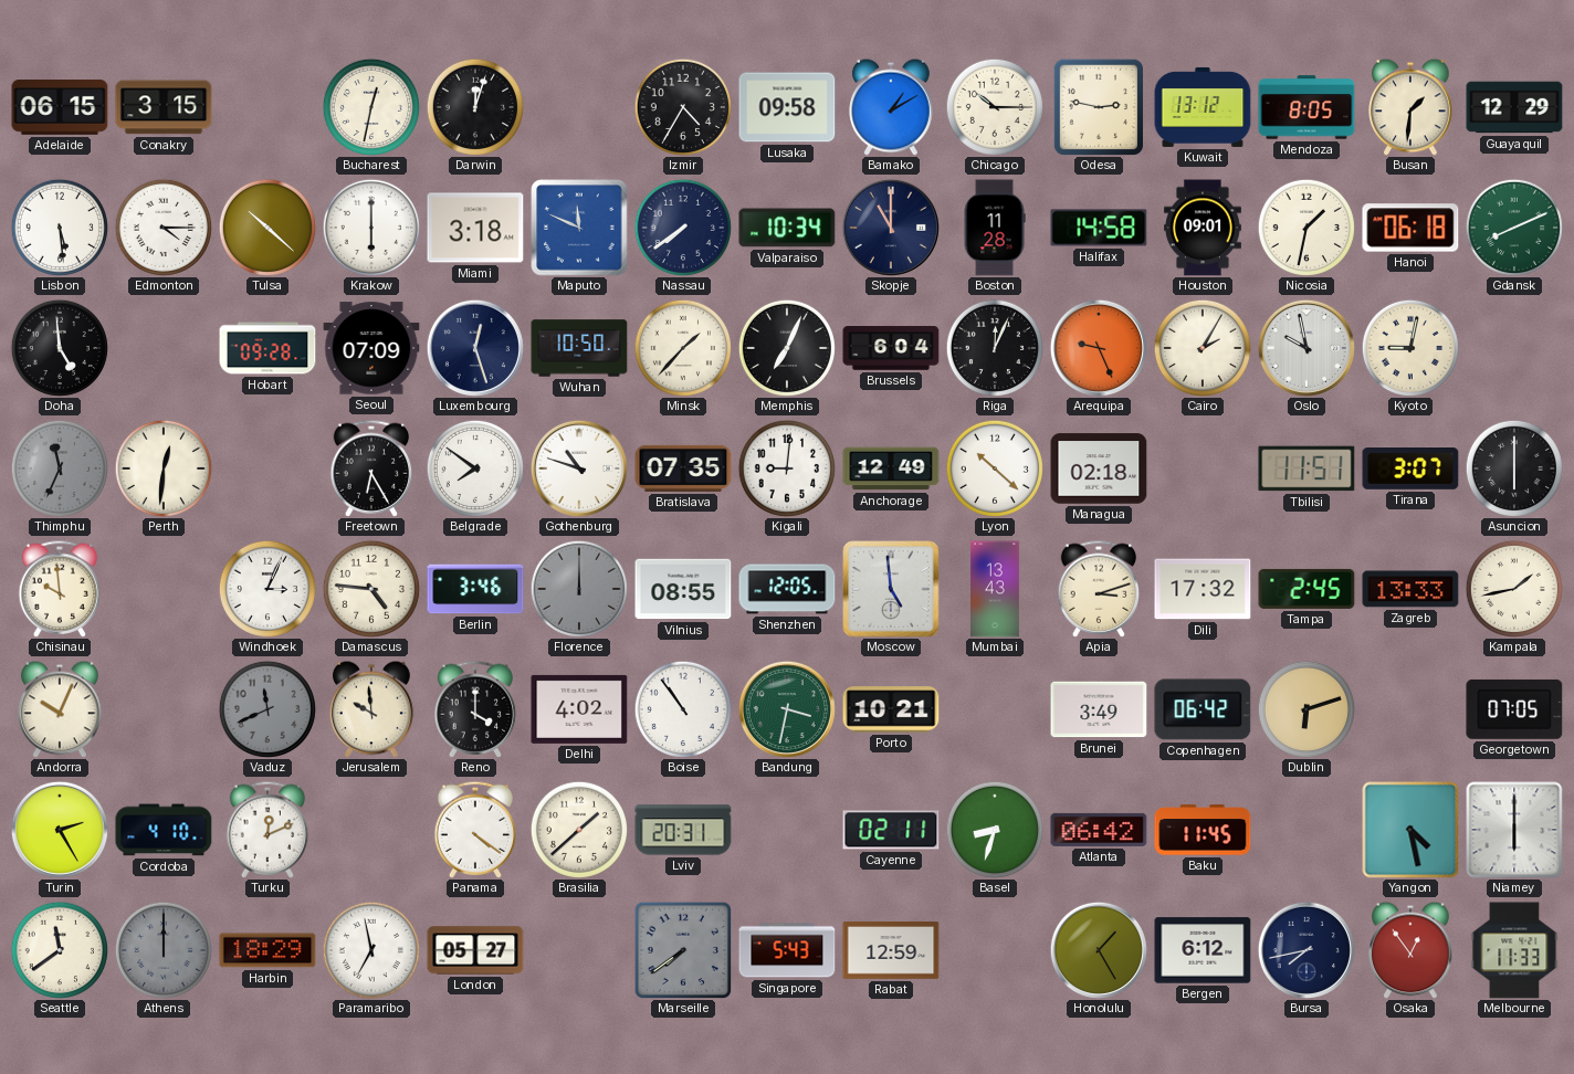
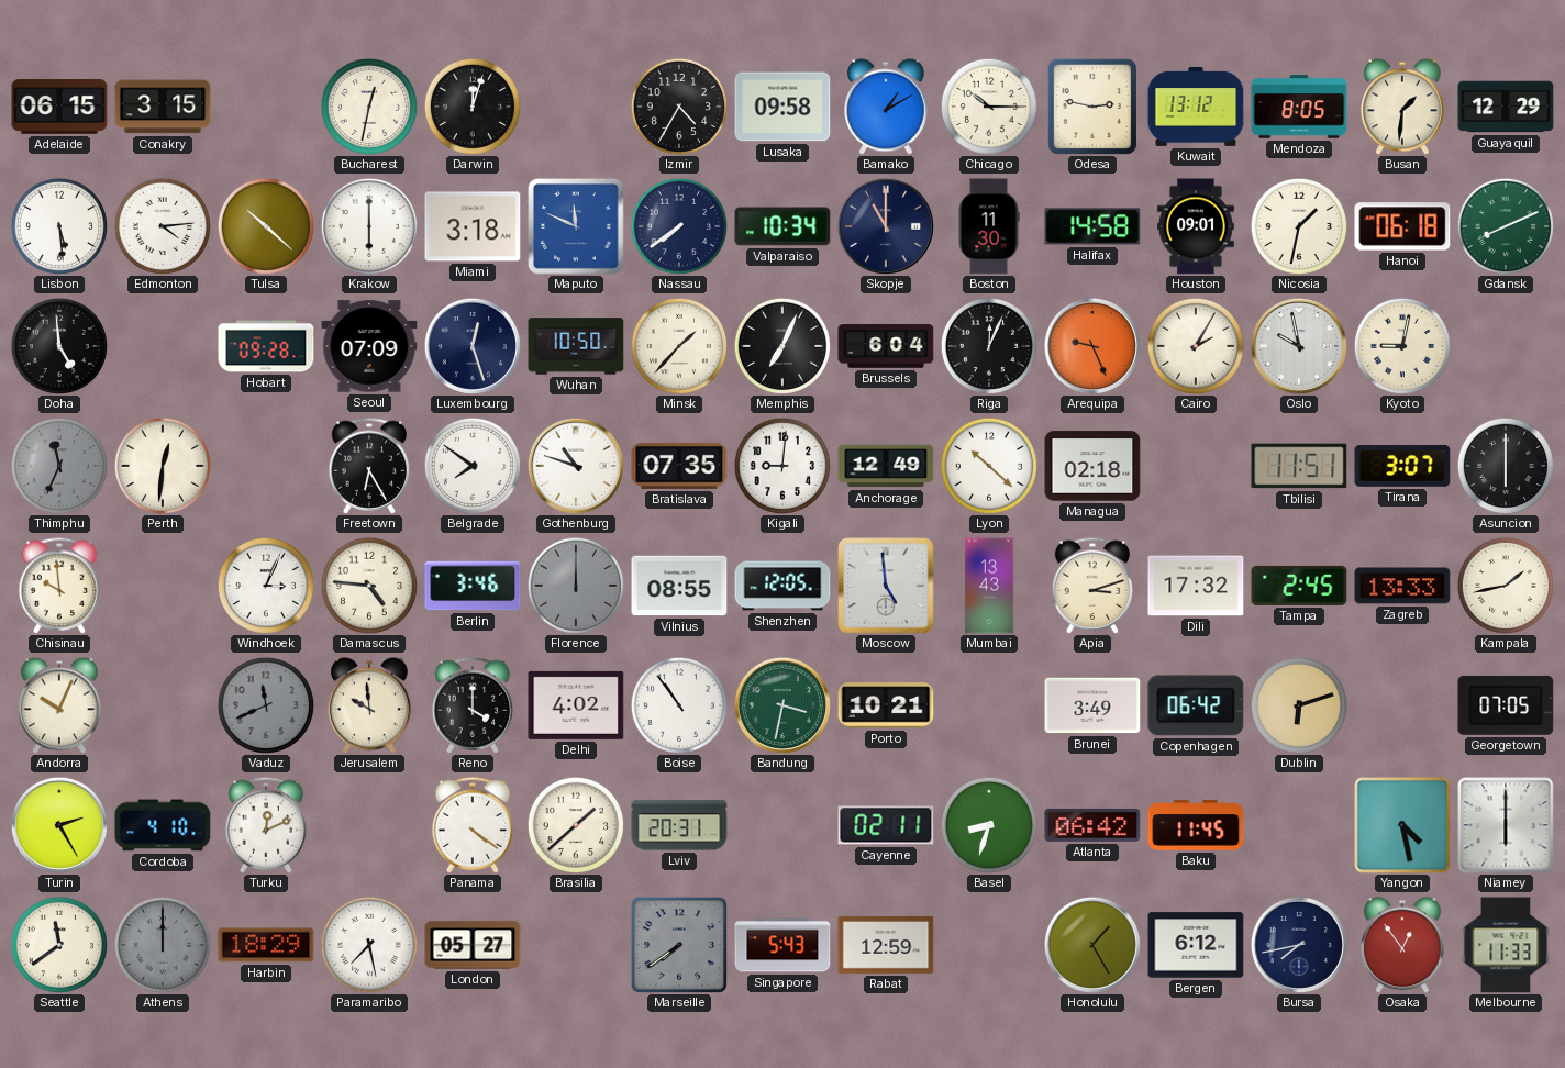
Edmonton: 4:15 -> 4:14 (162, 225)
Boston: 11:28 -> 11:30 (989, 226)
Paramaribo: 6:58 -> 7:28 (368, 944)
